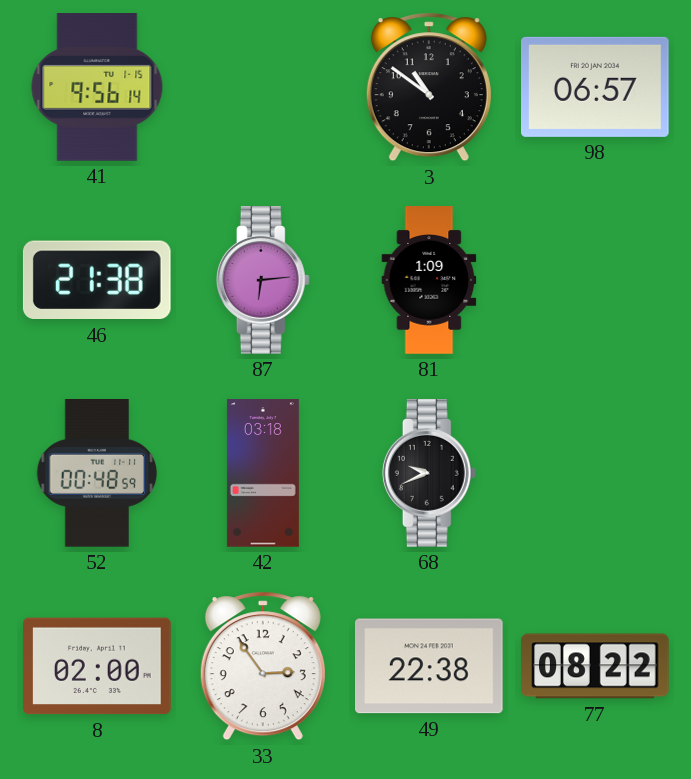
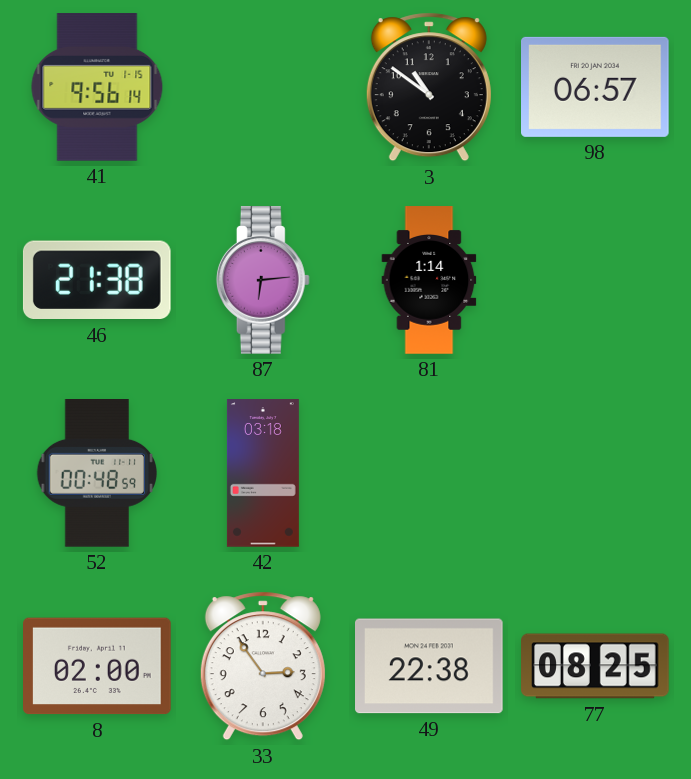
81: 1:09 -> 1:14 (429, 280)
68: 9:41 -> none (429, 473)
77: 08:22 -> 08:25 (595, 666)
